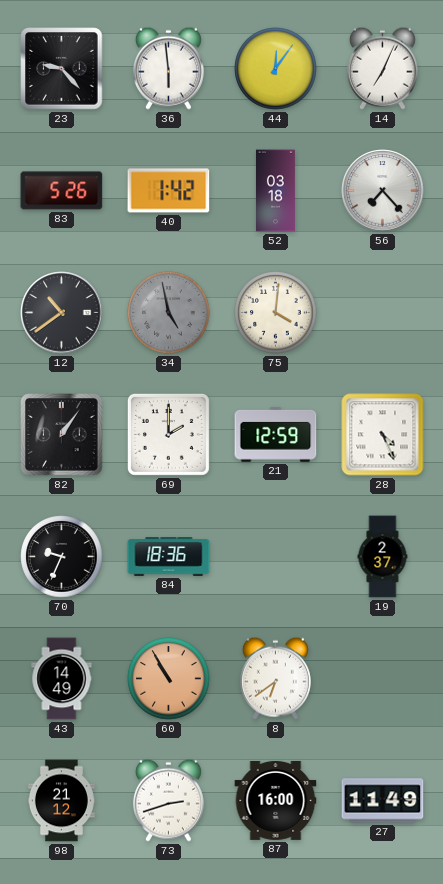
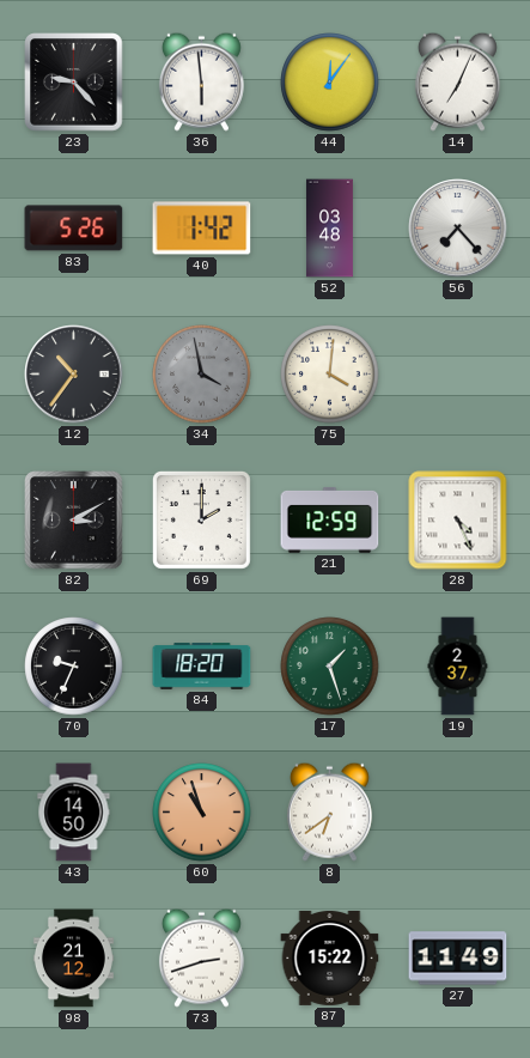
52: 03:18 -> 03:48 (329, 229)
12: 10:39 -> 10:36 (74, 375)
34: 4:58 -> 3:58 (202, 375)
82: 1:06 -> 3:10 (74, 521)
84: 18:36 -> 18:20 (202, 667)
17: none -> 1:27 (330, 667)
43: 14:49 -> 14:50 (74, 813)
60: 10:55 -> 10:57 (202, 813)
87: 16:00 -> 15:22 (330, 957)
